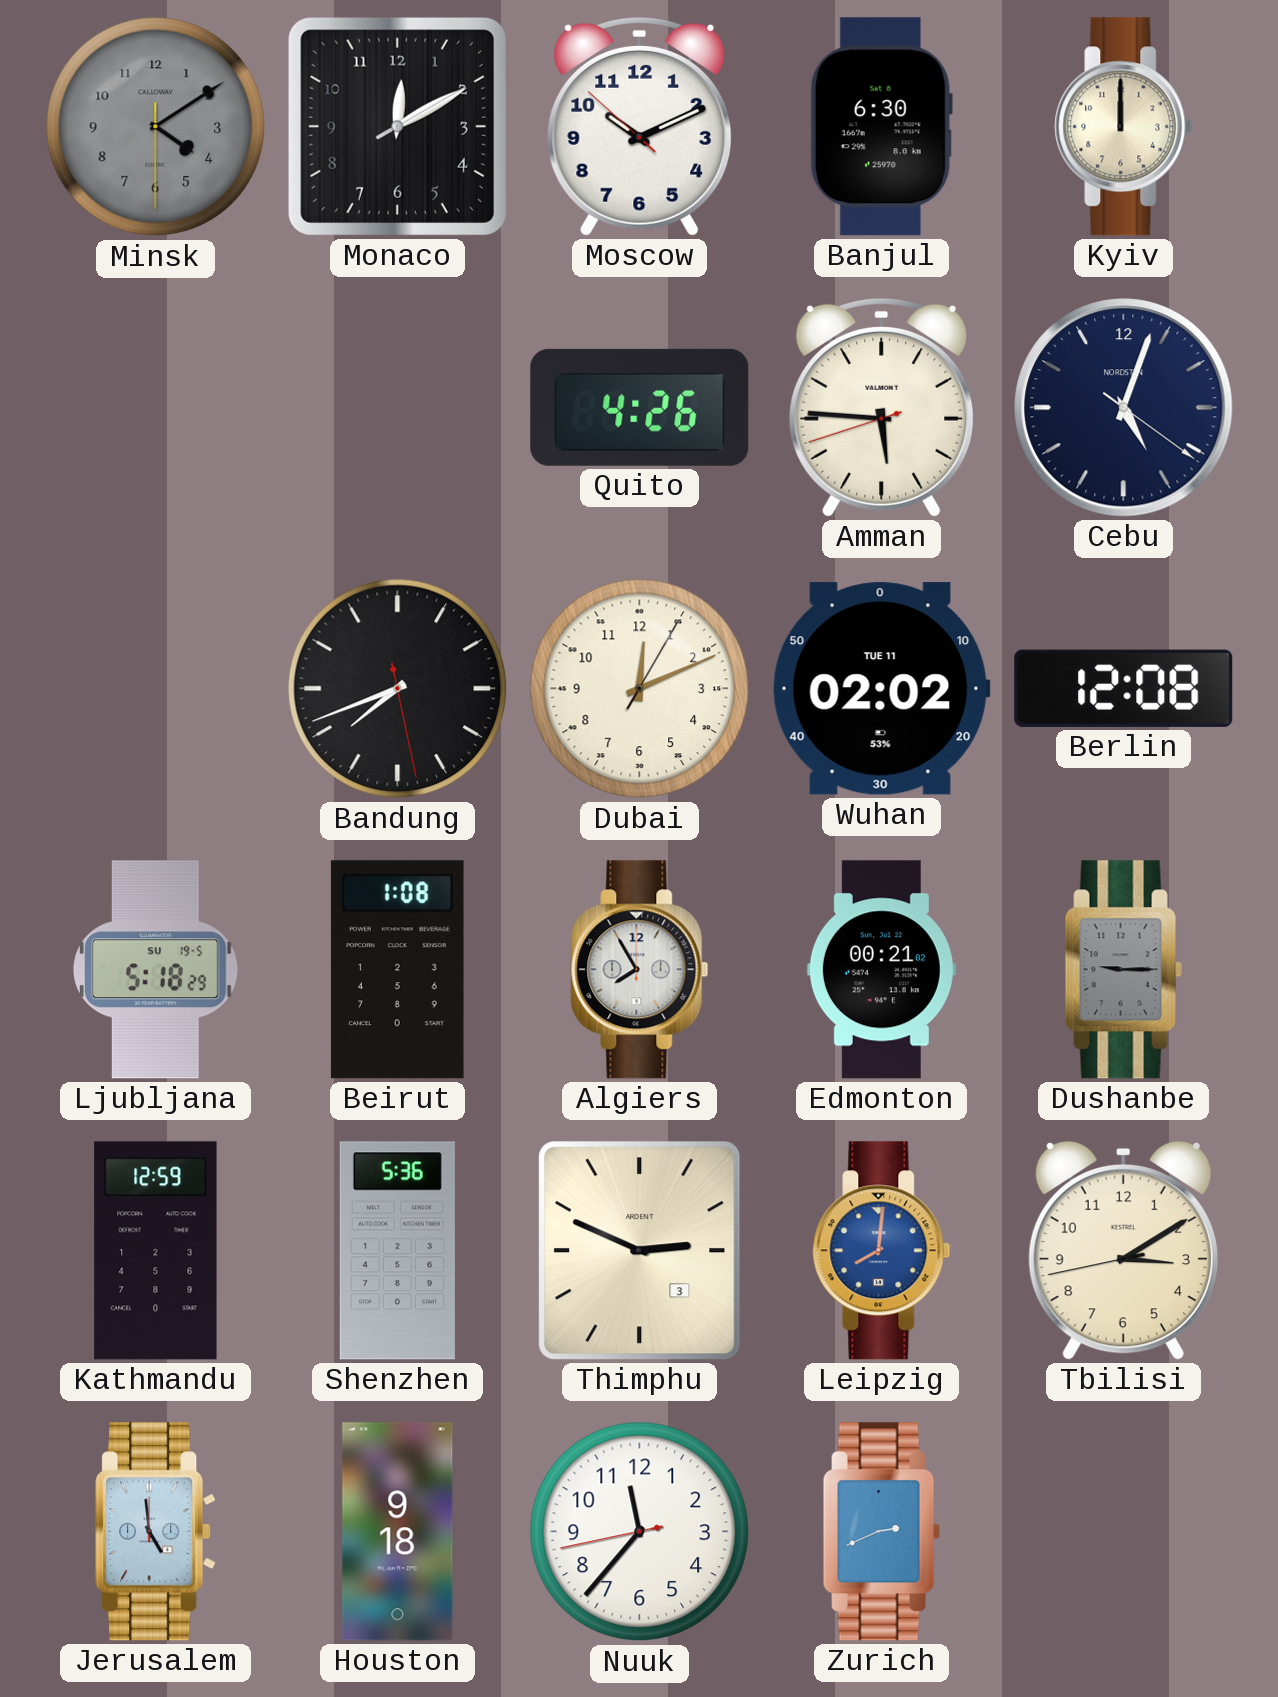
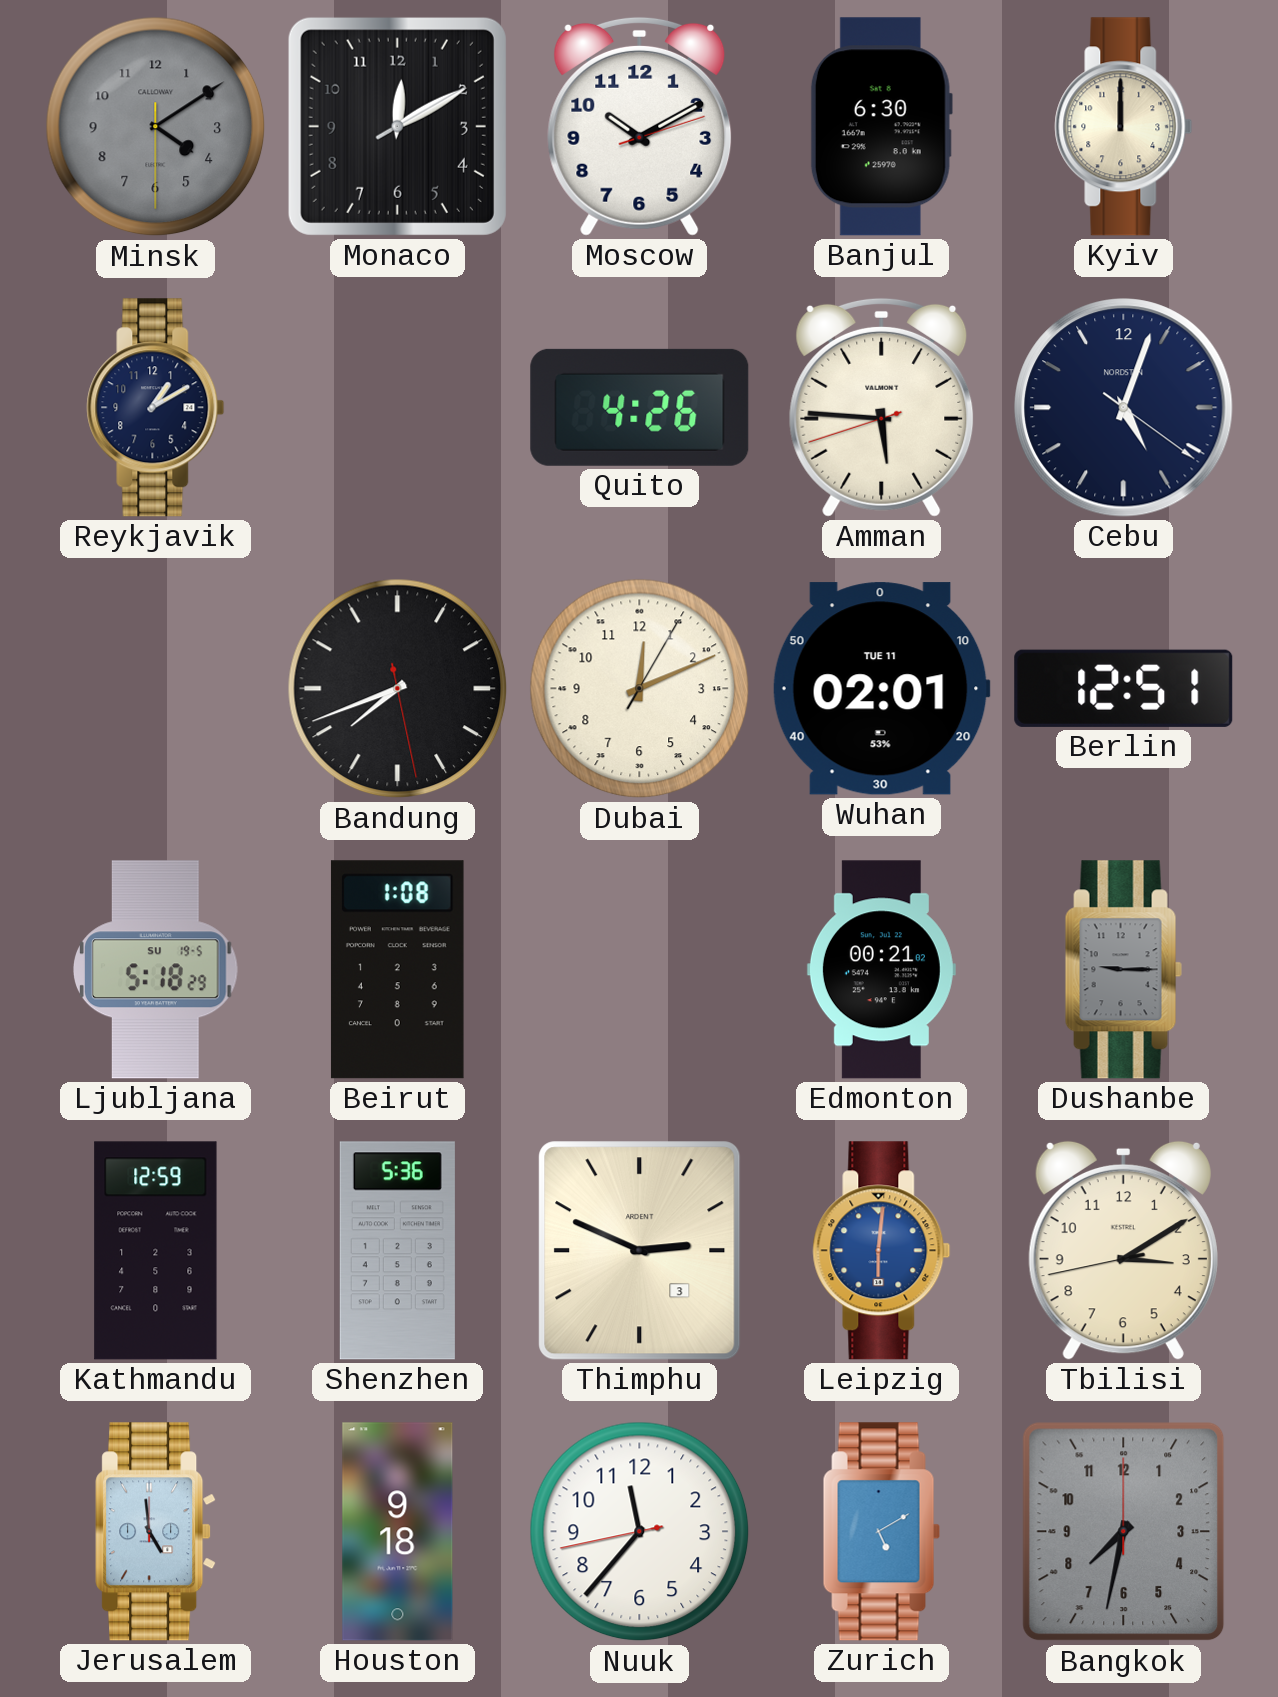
Moscow: 10:10:52 -> 10:10:12 (640, 126)
Reykjavik: none -> 1:10 (156, 408)
Wuhan: 02:02 -> 02:01 (881, 689)
Berlin: 12:08 -> 12:51 (1124, 688)
Algiers: 7:55 -> none (640, 970)
Leipzig: 8:01 -> 6:01 (882, 1251)
Zurich: 2:41 -> 5:10 (881, 1532)
Bangkok: none -> 7:32 (1124, 1532)
